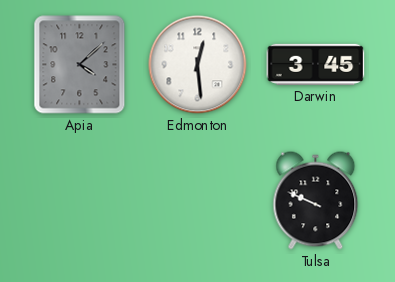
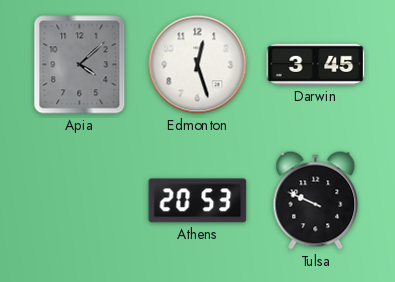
Edmonton: 12:29 -> 12:27 (198, 65)
Athens: none -> 20:53 (198, 201)
